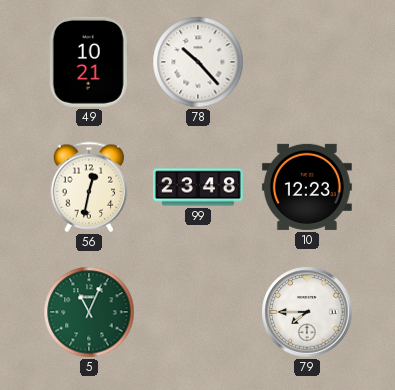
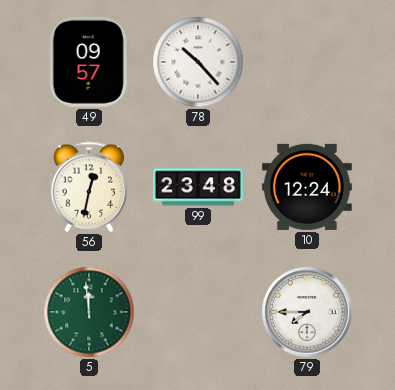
49: 10:21 -> 09:57 (89, 62)
10: 12:23 -> 12:24 (307, 187)
5: 11:04 -> 11:59 (89, 312)
